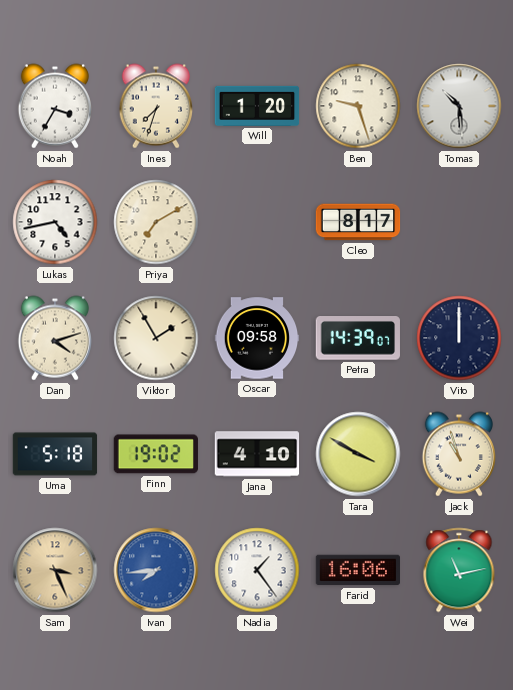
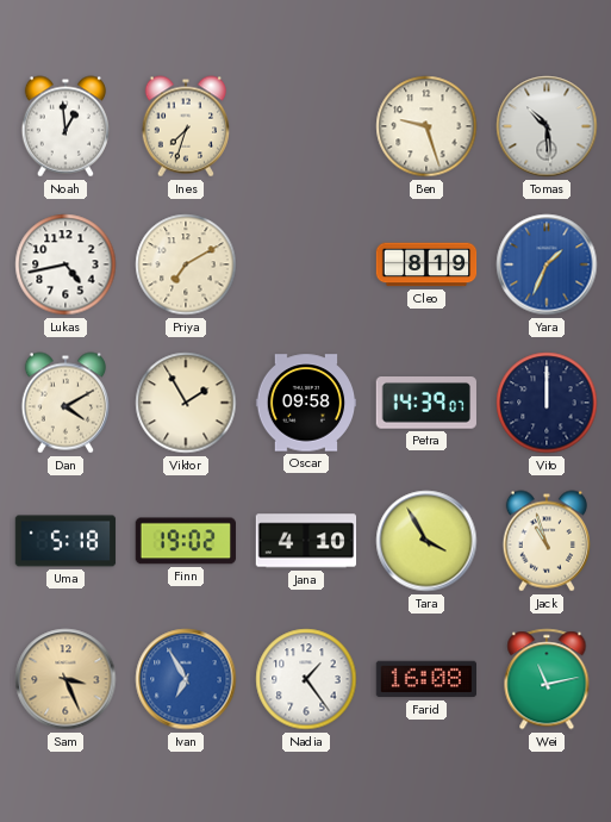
Noah: 3:35 -> 12:59 (64, 126)
Will: 1:20 -> none (257, 106)
Cleo: 8:17 -> 8:19 (426, 264)
Yara: none -> 1:34 (547, 264)
Dan: 4:12 -> 4:10 (64, 403)
Tara: 3:50 -> 3:55 (426, 541)
Ivan: 7:44 -> 6:55 (186, 679)
Farid: 16:06 -> 16:08 (425, 679)
